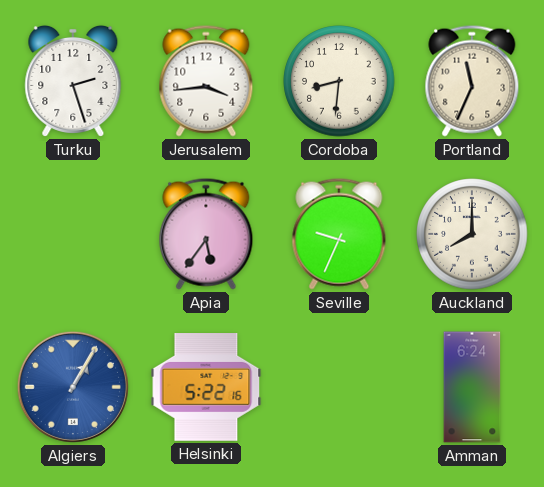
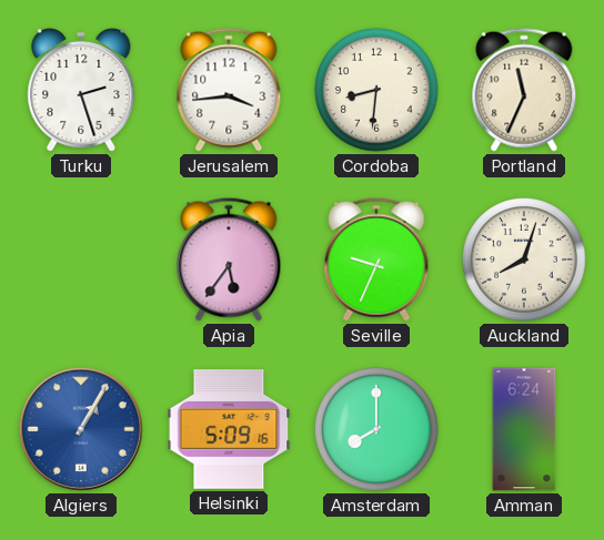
Auckland: 8:00 -> 8:03 (524, 259)
Helsinki: 5:22 -> 5:09 (229, 430)
Amsterdam: none -> 8:00 (376, 429)
